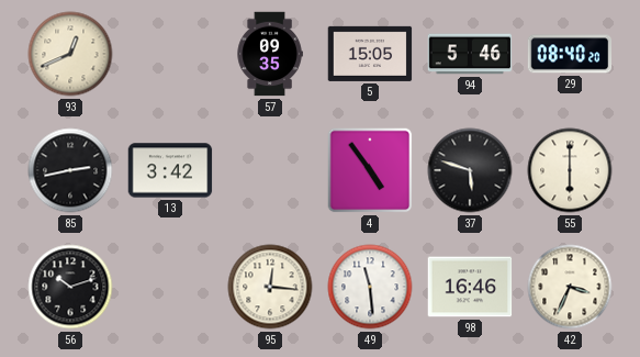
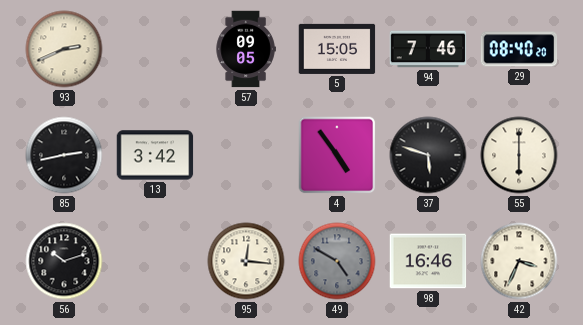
93: 12:41 -> 2:41 (64, 49)
57: 09:35 -> 09:05 (246, 49)
94: 5:46 -> 7:46 (428, 49)
49: 11:29 -> 4:50 (337, 261)
49 dial: white -> grey (337, 261)
